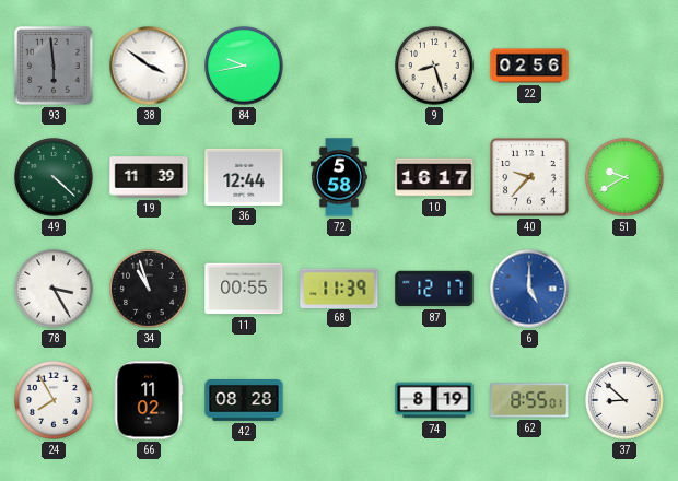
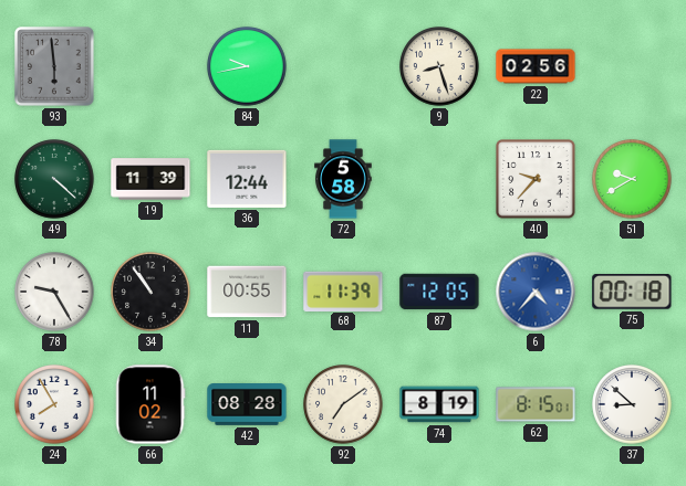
38: 3:51 -> none (149, 66)
10: 16:17 -> none (434, 177)
78: 3:25 -> 9:25 (54, 292)
34: 10:57 -> 10:54 (150, 292)
87: 12:17 -> 12:05 (439, 292)
6: 5:00 -> 4:37 (536, 292)
75: none -> 00:18 (632, 292)
92: none -> 7:09 (343, 404)
62: 8:55 -> 8:15 (536, 404)
